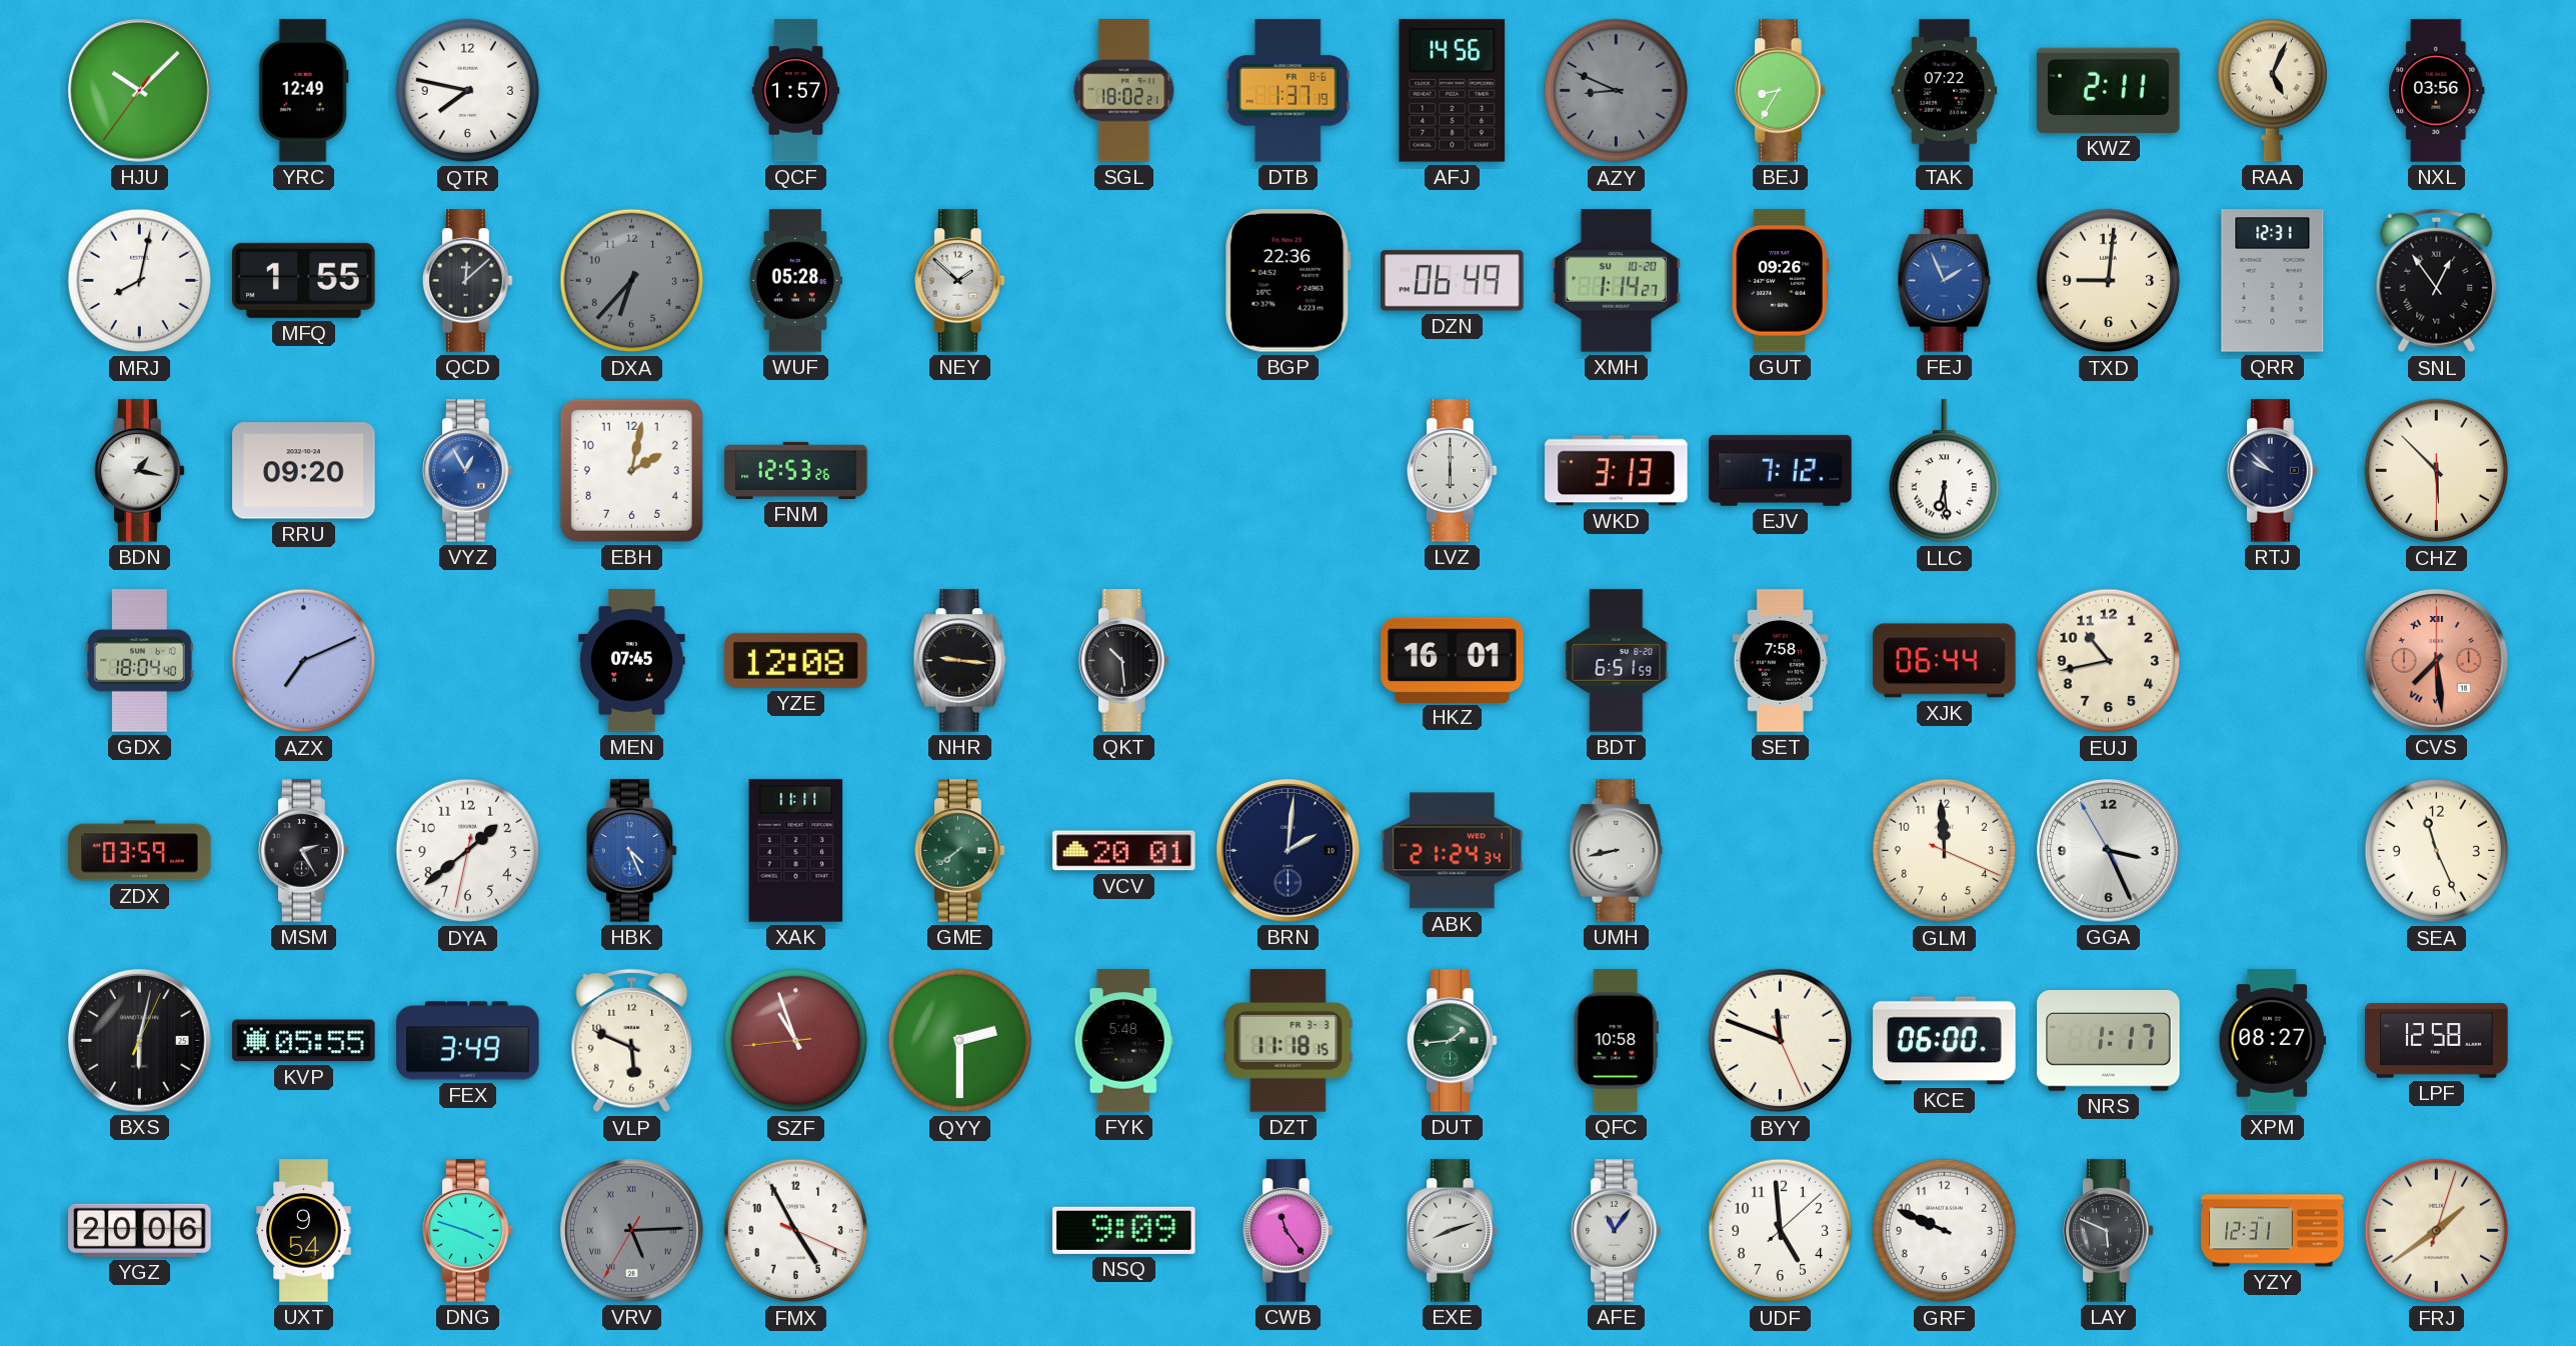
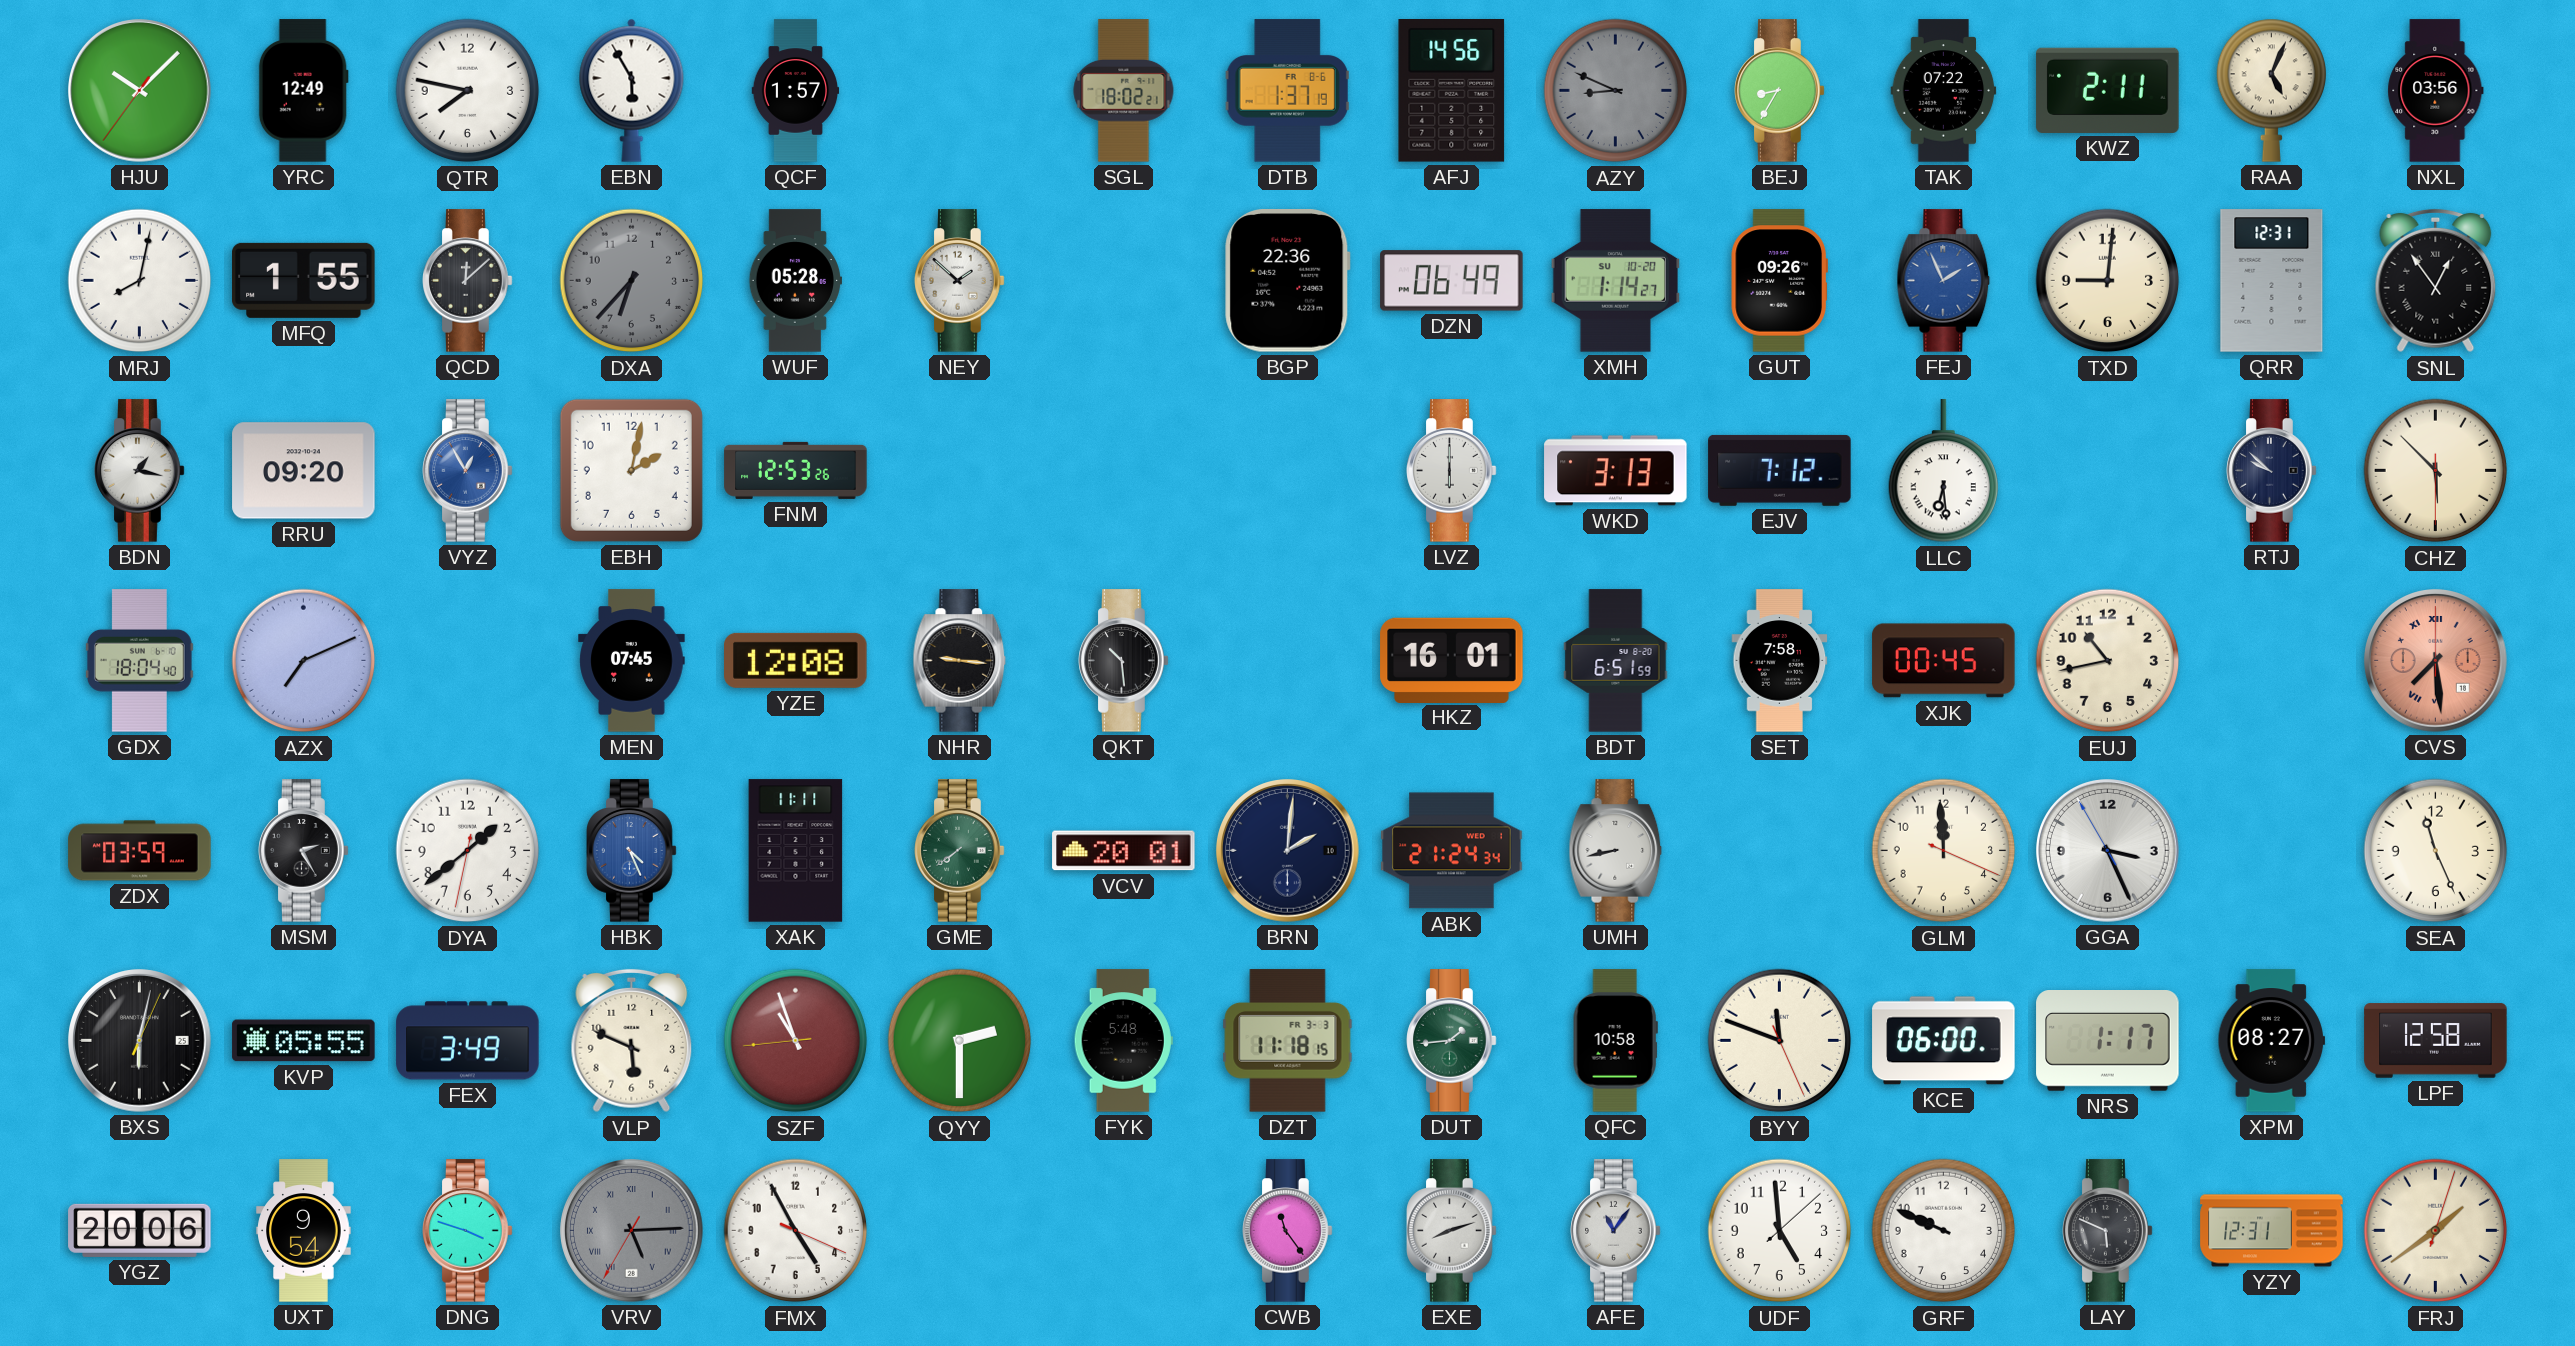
EBN: none -> 5:55 (632, 90)
XJK: 06:44 -> 00:45 (1944, 661)
NSQ: 9:09 -> none (1124, 1230)
